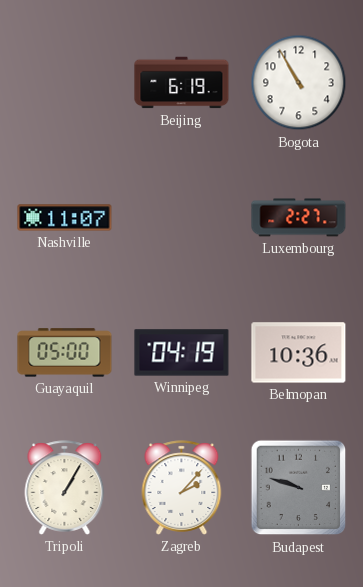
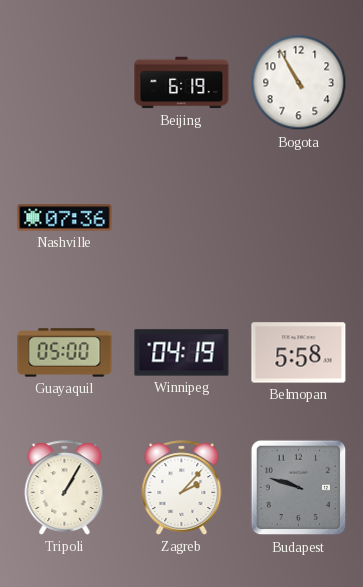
Nashville: 11:07 -> 07:36 (65, 218)
Luxembourg: 2:27 -> none (299, 218)
Belmopan: 10:36 -> 5:58 (299, 353)
